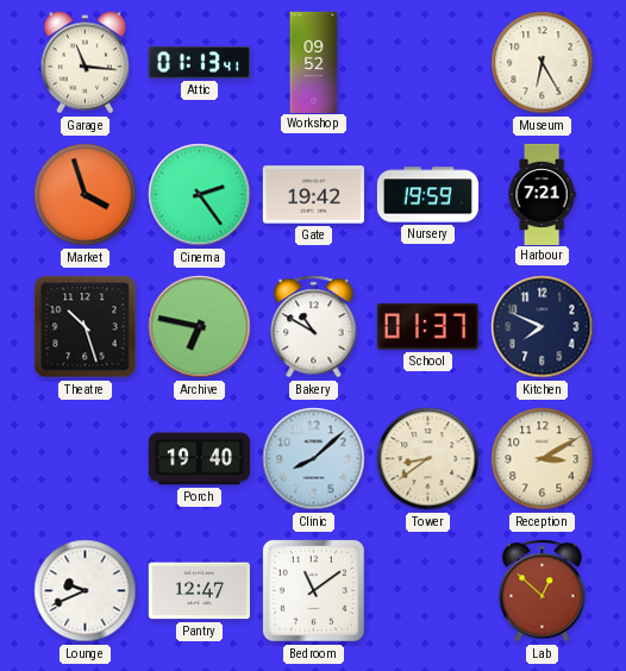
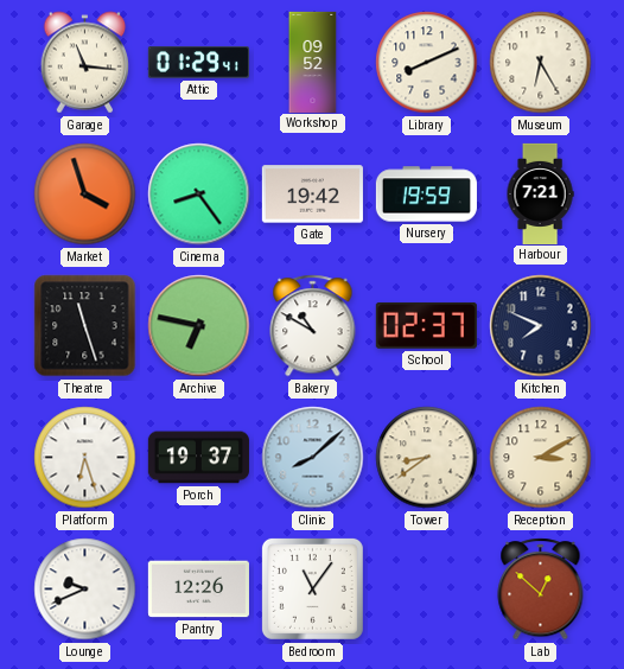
Attic: 01:13 -> 01:29 (198, 63)
Library: none -> 8:11 (427, 63)
Cinema: 2:24 -> 8:24 (199, 195)
Theatre: 10:27 -> 11:27 (85, 326)
School: 01:37 -> 02:37 (426, 325)
Platform: none -> 6:27 (85, 458)
Porch: 19:40 -> 19:37 (198, 458)
Pantry: 12:47 -> 12:26 (198, 590)
Bedroom: 11:09 -> 11:06 (312, 588)
